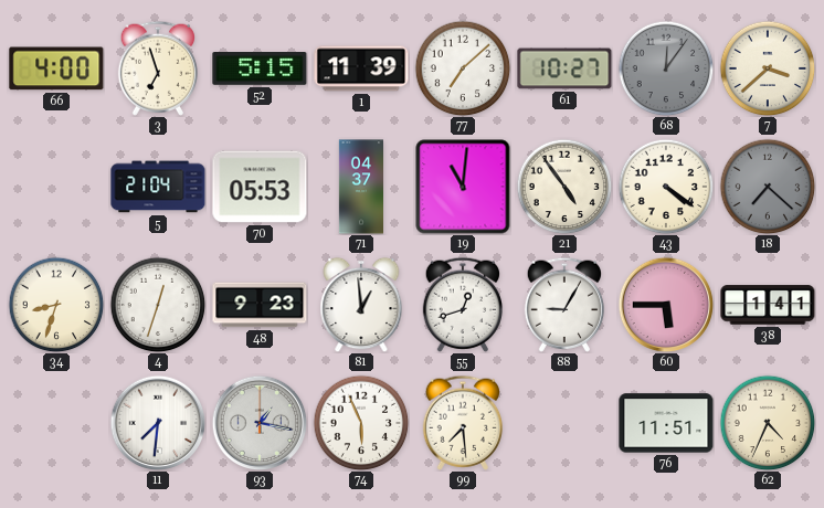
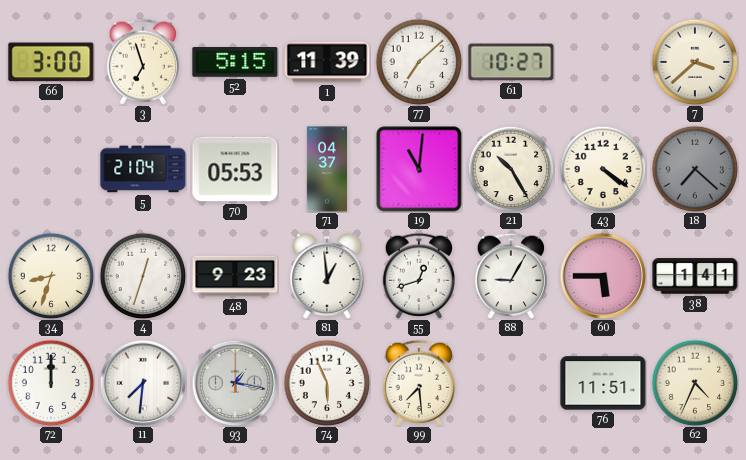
66: 4:00 -> 3:00 (51, 62)
68: 12:06 -> none (666, 68)
21: 4:54 -> 10:25 (511, 169)
72: none -> 12:00 (51, 383)
